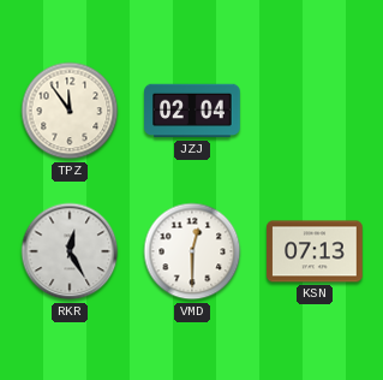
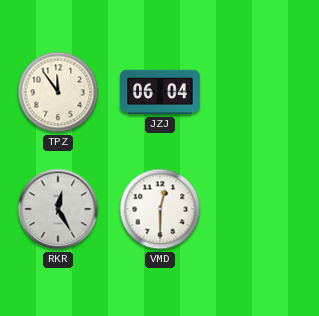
JZJ: 02:04 -> 06:04 (160, 92)
KSN: 07:13 -> none (315, 251)
